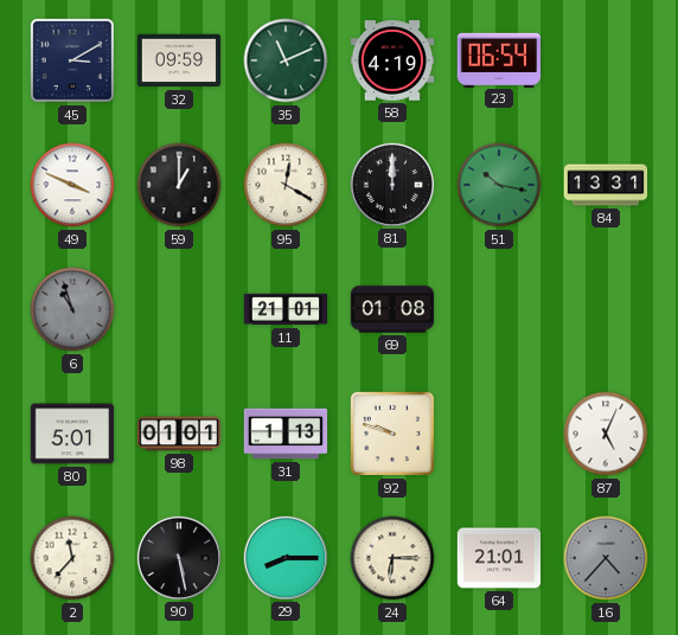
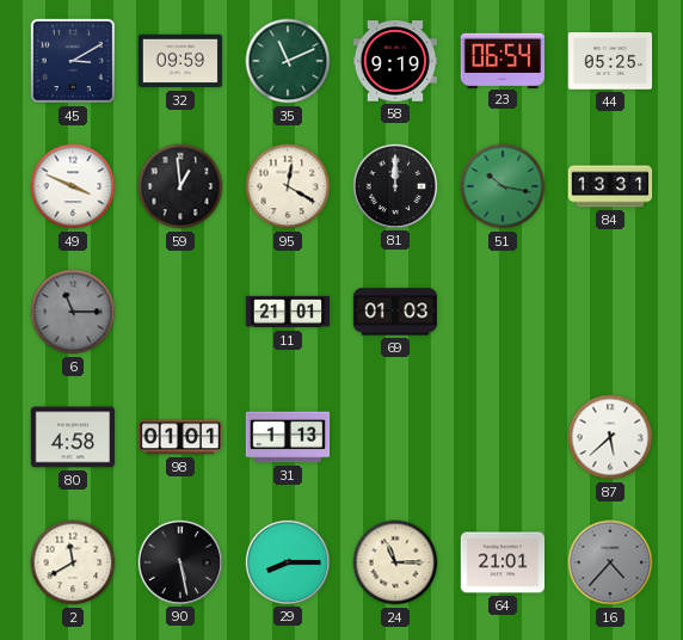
58: 4:19 -> 9:19 (395, 61)
44: none -> 05:25 (610, 61)
59: 1:00 -> 12:59 (180, 186)
6: 10:57 -> 11:15 (73, 312)
69: 01:08 -> 01:03 (395, 312)
80: 5:01 -> 4:58 (73, 437)
92: 9:48 -> none (392, 434)
87: 5:04 -> 5:38 (610, 437)
2: 11:37 -> 11:40 (73, 562)
24: 6:15 -> 11:15 (395, 562)
